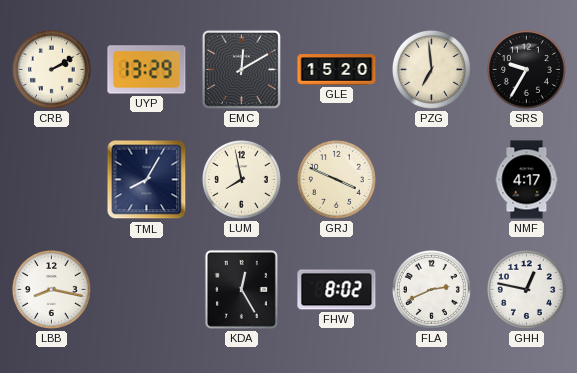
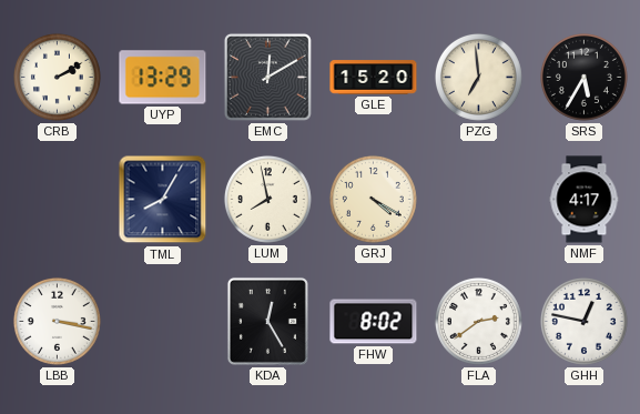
SRS: 9:35 -> 5:35 (583, 77)
GRJ: 3:49 -> 4:20 (373, 199)
LBB: 8:17 -> 3:17 (57, 321)
FLA: 2:41 -> 2:39 (478, 321)
